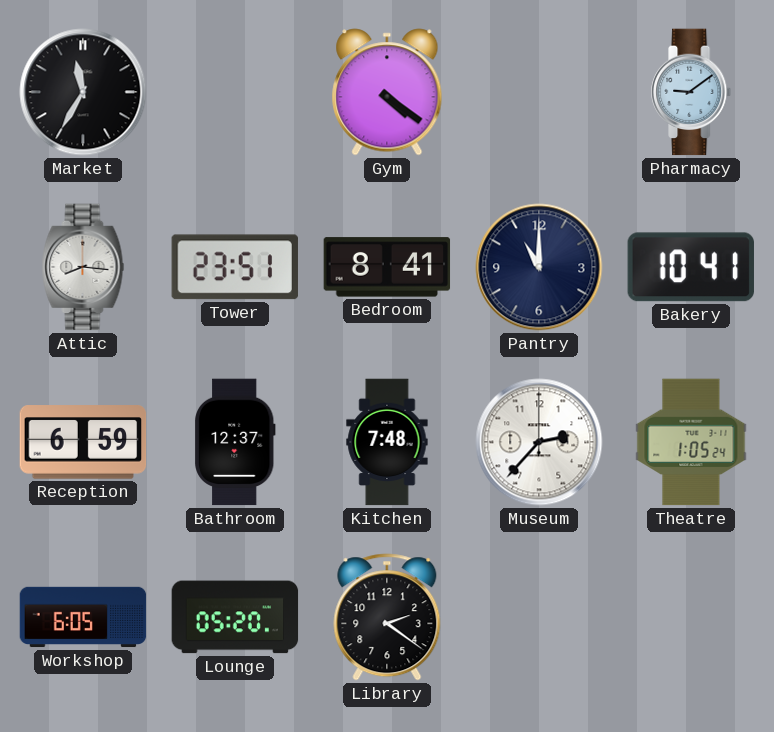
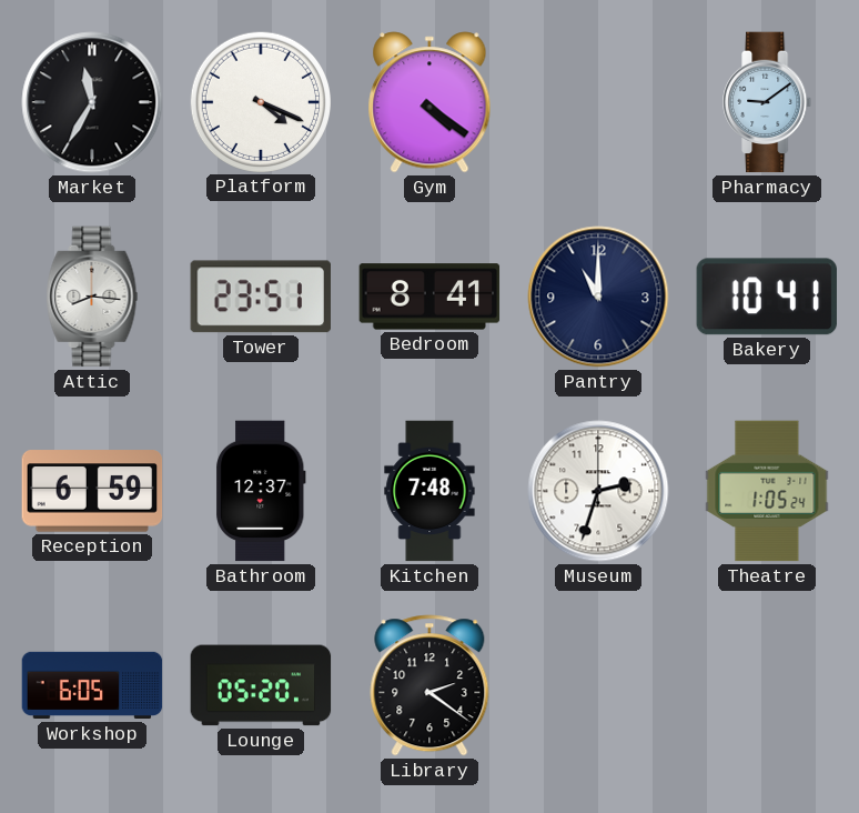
Platform: none -> 4:19 (260, 101)
Museum: 2:37 -> 2:33 (598, 491)
